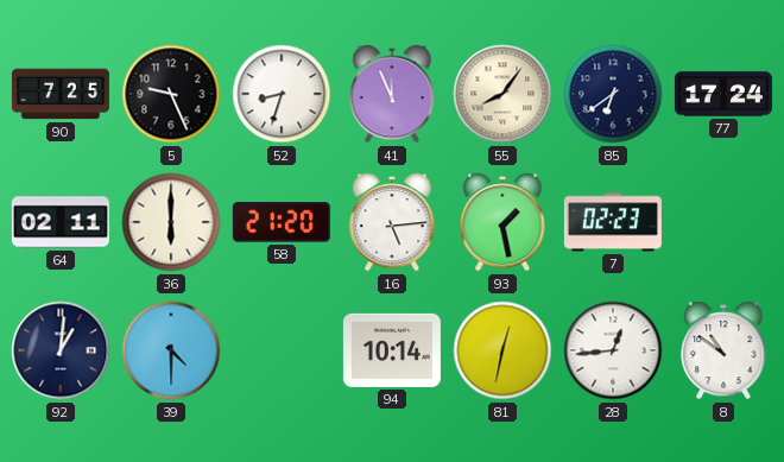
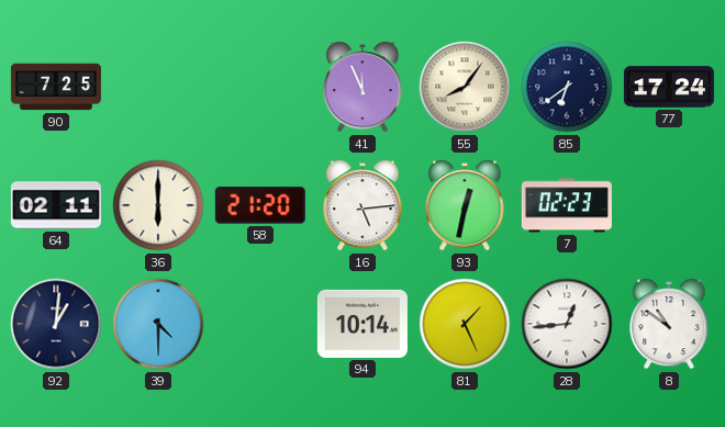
5: 9:26 -> none (171, 94)
52: 8:33 -> none (282, 94)
93: 1:28 -> 12:32 (465, 206)
81: 12:32 -> 1:26 (465, 324)
